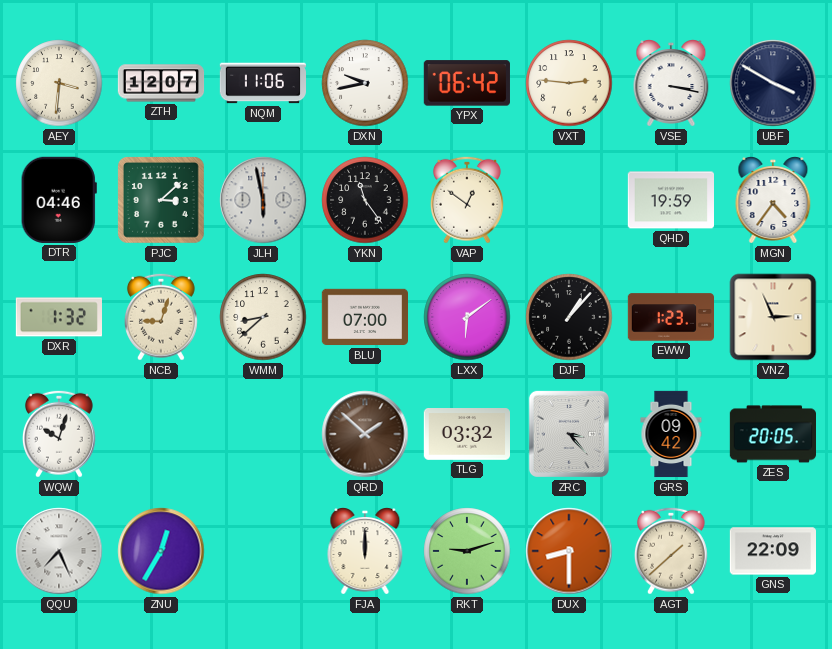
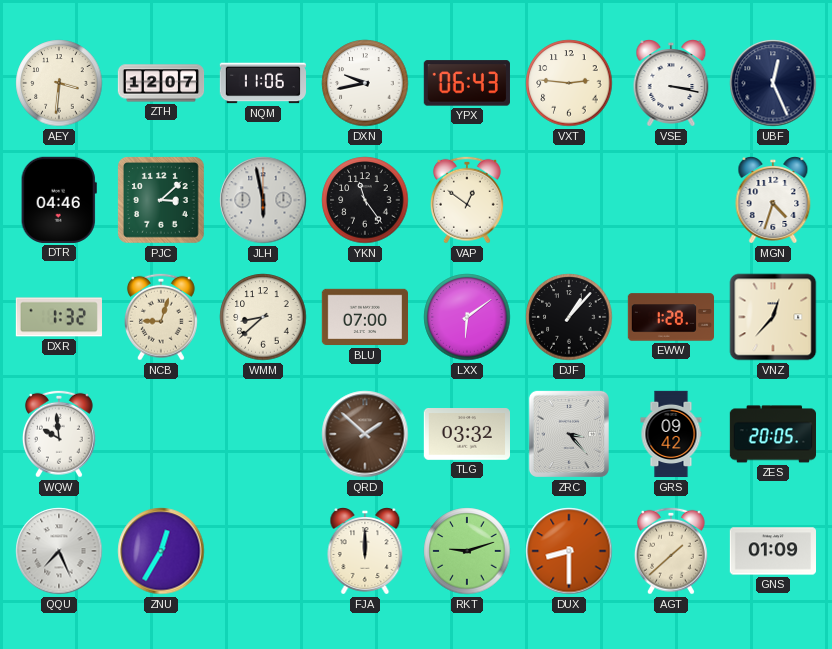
YPX: 06:42 -> 06:43 (467, 83)
UBF: 3:50 -> 12:26 (773, 83)
QHD: 19:59 -> none (670, 200)
MGN: 4:36 -> 4:33 (773, 200)
EWW: 1:23 -> 1:28 (670, 317)
VNZ: 2:56 -> 12:37 (773, 317)
WQW: 10:03 -> 9:59 (59, 434)
GNS: 22:09 -> 01:09 (772, 551)
